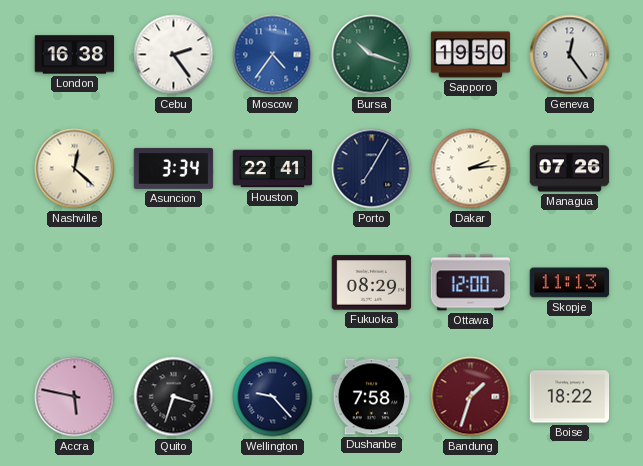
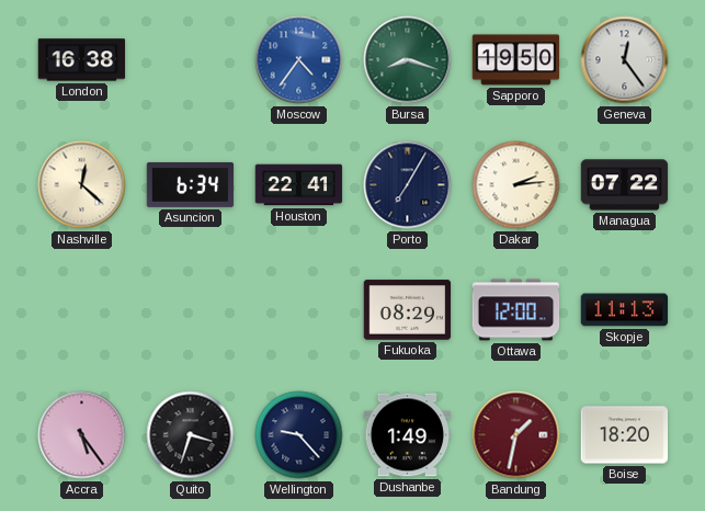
Cebu: 2:24 -> none (174, 55)
Bursa: 10:18 -> 8:18 (408, 60)
Asuncion: 3:34 -> 6:34 (191, 184)
Managua: 07:26 -> 07:22 (625, 185)
Accra: 5:47 -> 5:24 (82, 435)
Dushanbe: 7:58 -> 1:49 (408, 435)
Bandung: 1:33 -> 1:32 (516, 435)
Boise: 18:22 -> 18:20 (625, 435)
